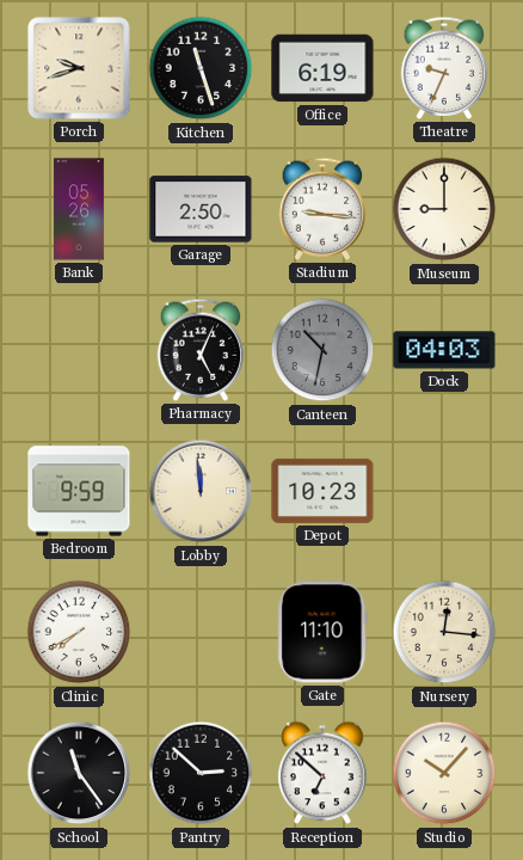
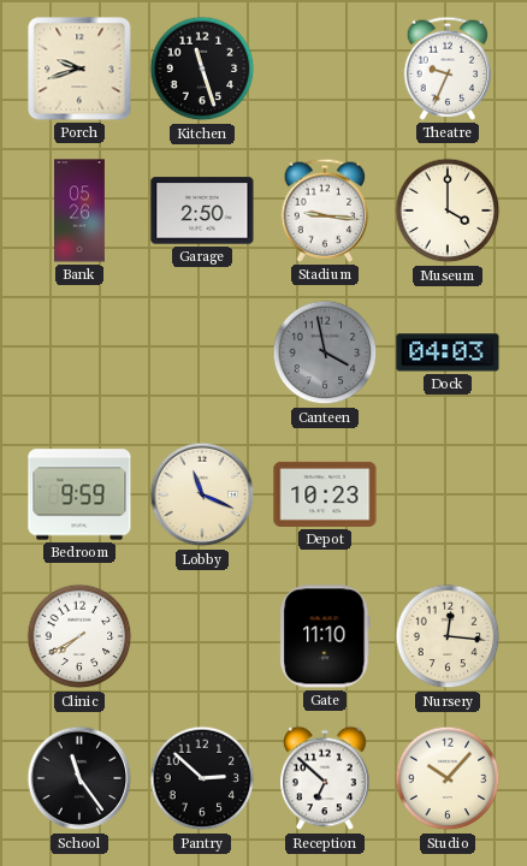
Office: 6:19 -> none (322, 68)
Museum: 9:00 -> 4:00 (448, 210)
Pharmacy: 5:04 -> none (201, 350)
Canteen: 10:32 -> 3:58 (325, 352)
Lobby: 11:59 -> 11:19 (202, 494)
